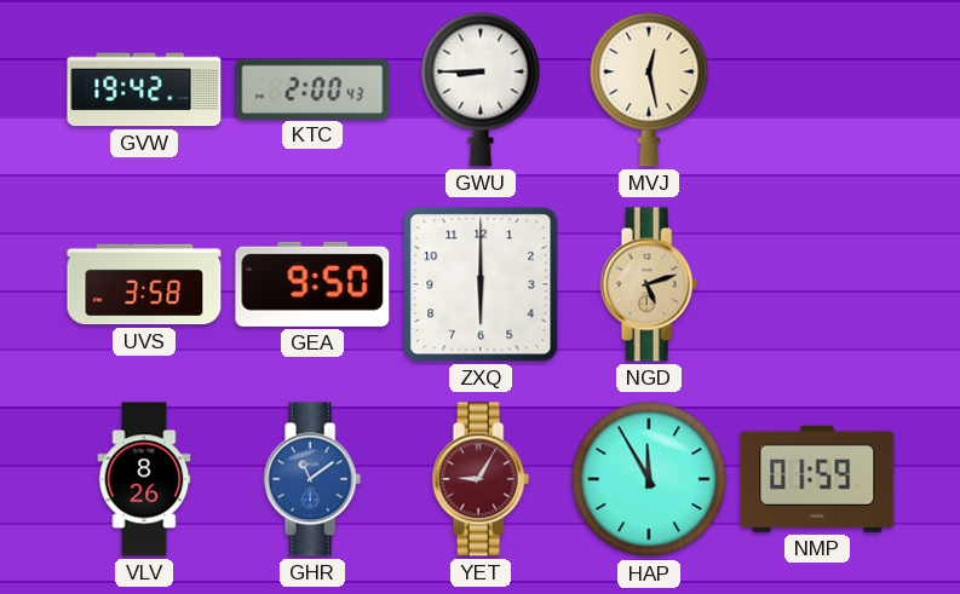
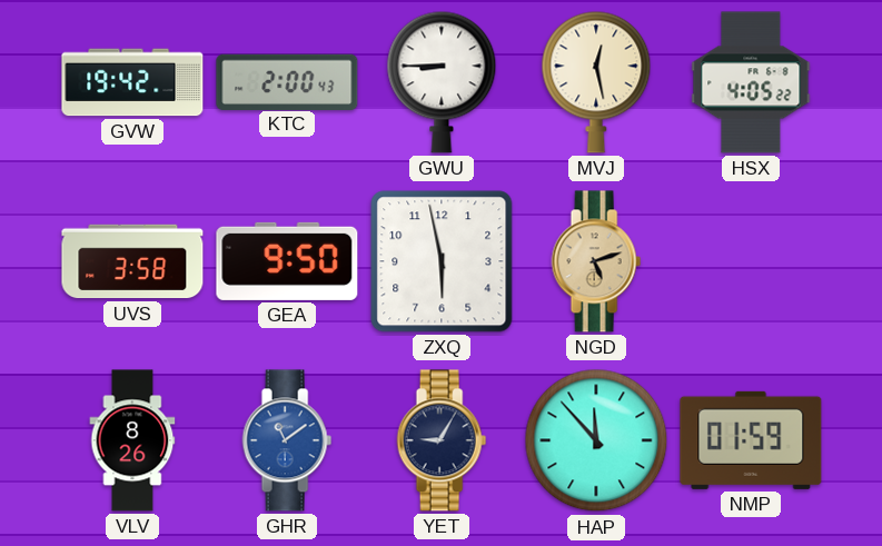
HSX: none -> 4:05 (751, 82)
ZXQ: 6:00 -> 5:58 (442, 261)
YET dial: burgundy -> navy (442, 440)
HAP: 11:55 -> 11:53 (596, 440)
